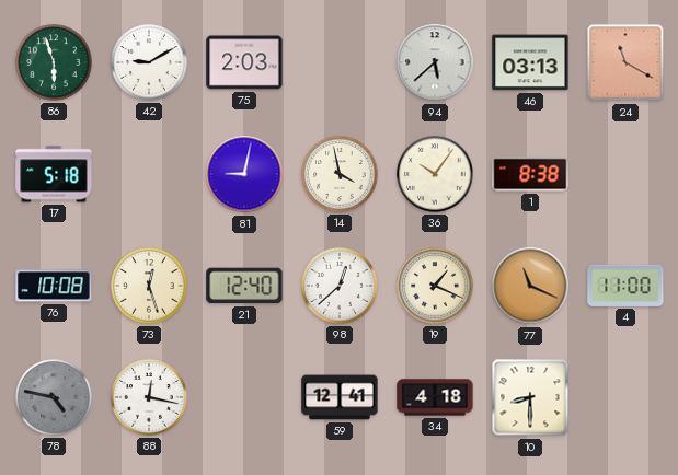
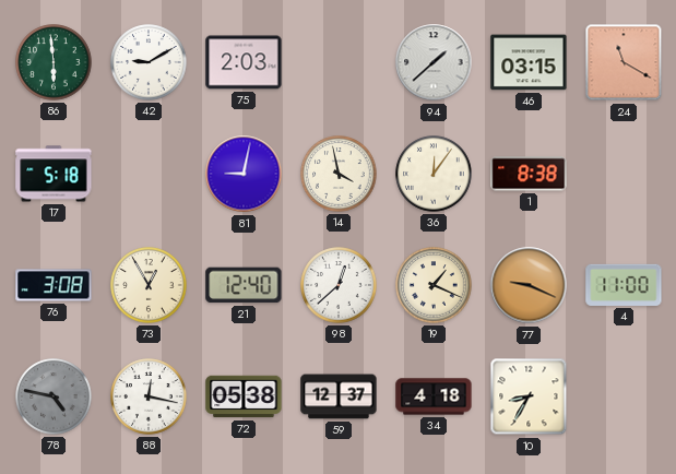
86: 5:57 -> 5:59 (54, 62)
94: 5:38 -> 1:38 (434, 62)
46: 03:13 -> 03:15 (529, 62)
36: 10:06 -> 12:06 (434, 174)
76: 10:08 -> 3:08 (54, 285)
73: 12:27 -> 12:55 (149, 285)
77: 11:19 -> 9:19 (529, 285)
72: none -> 05:38 (244, 396)
59: 12:41 -> 12:37 (339, 396)
10: 8:30 -> 8:35 (529, 396)
